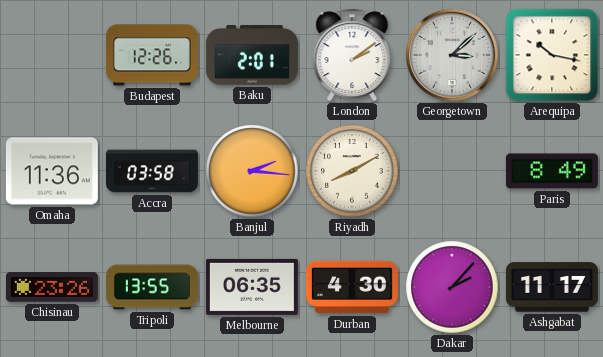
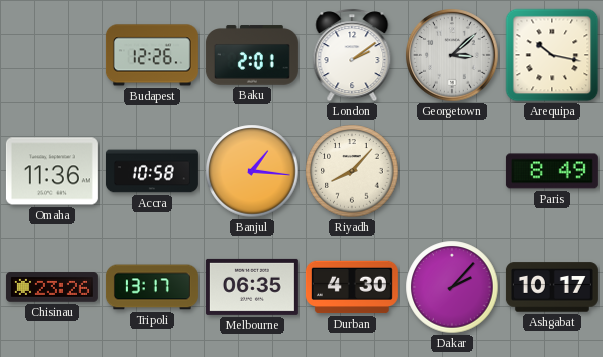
Accra: 03:58 -> 10:58 (152, 171)
Banjul: 2:16 -> 1:16 (252, 171)
Riyadh: 8:10 -> 8:07 (352, 171)
Tripoli: 13:55 -> 13:17 (152, 287)
Ashgabat: 11:17 -> 10:17 (552, 287)
